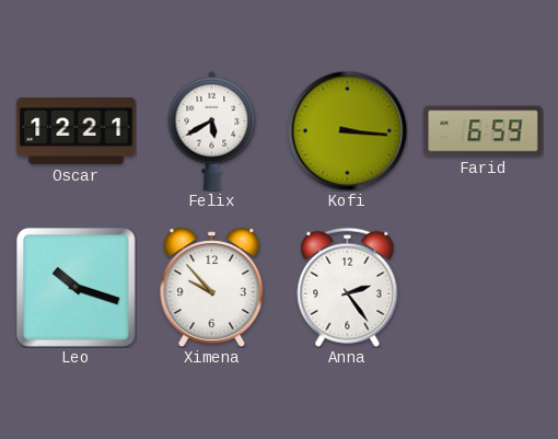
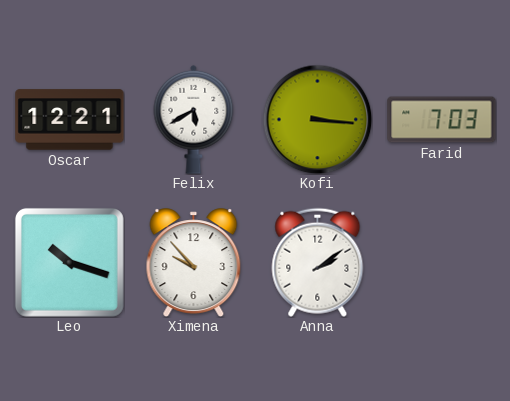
Farid: 6:59 -> 7:03 (442, 120)
Anna: 2:24 -> 2:09 (318, 262)
